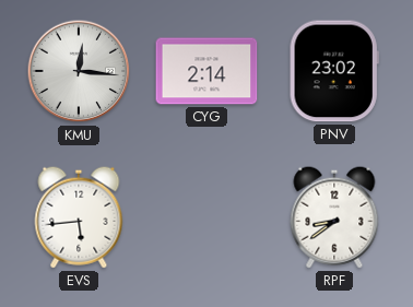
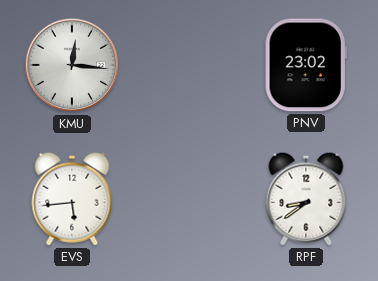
CYG: 2:14 -> none (206, 71)
